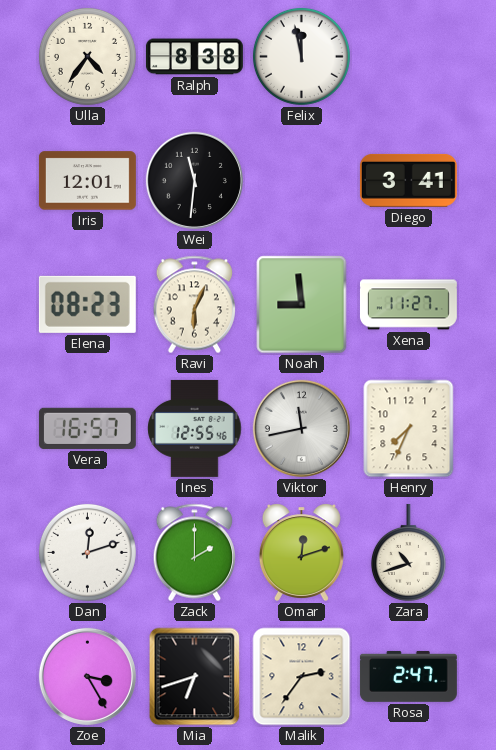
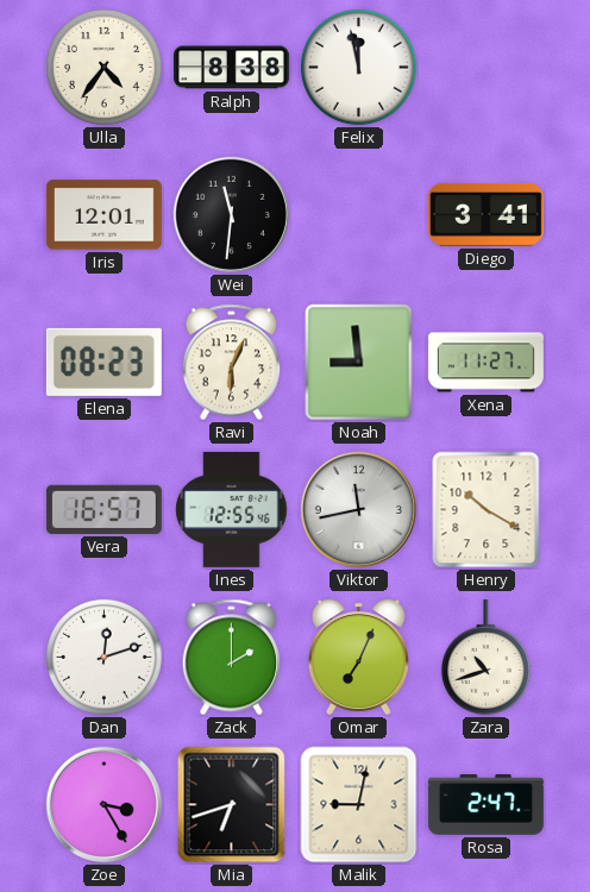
Henry: 7:34 -> 10:20 (487, 510)
Omar: 12:12 -> 7:04 (358, 657)
Malik: 2:36 -> 9:02 (359, 805)
